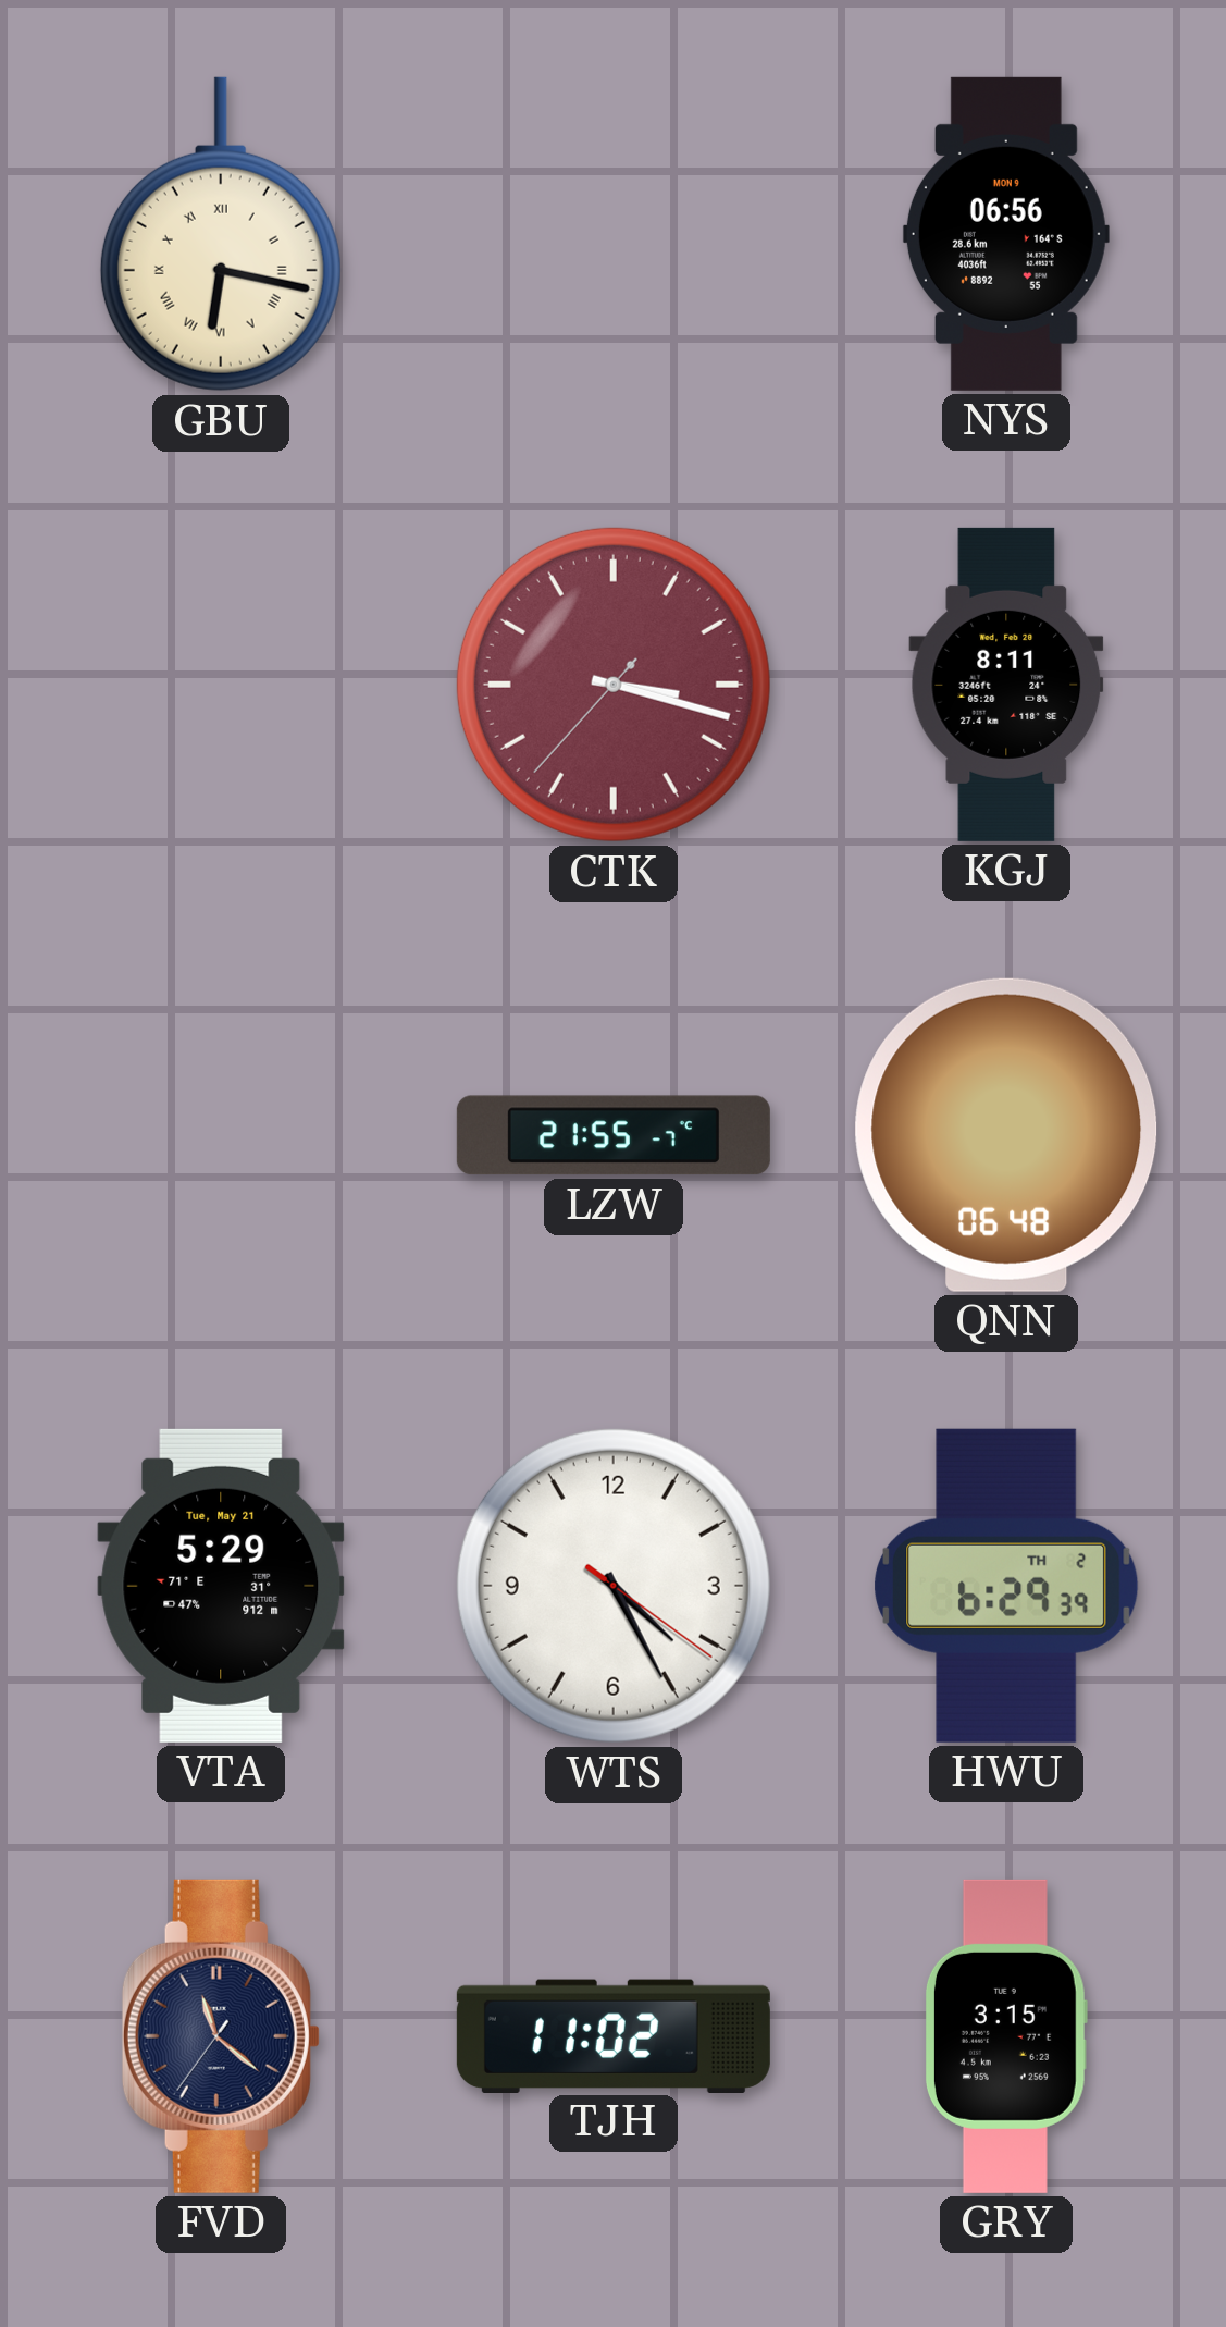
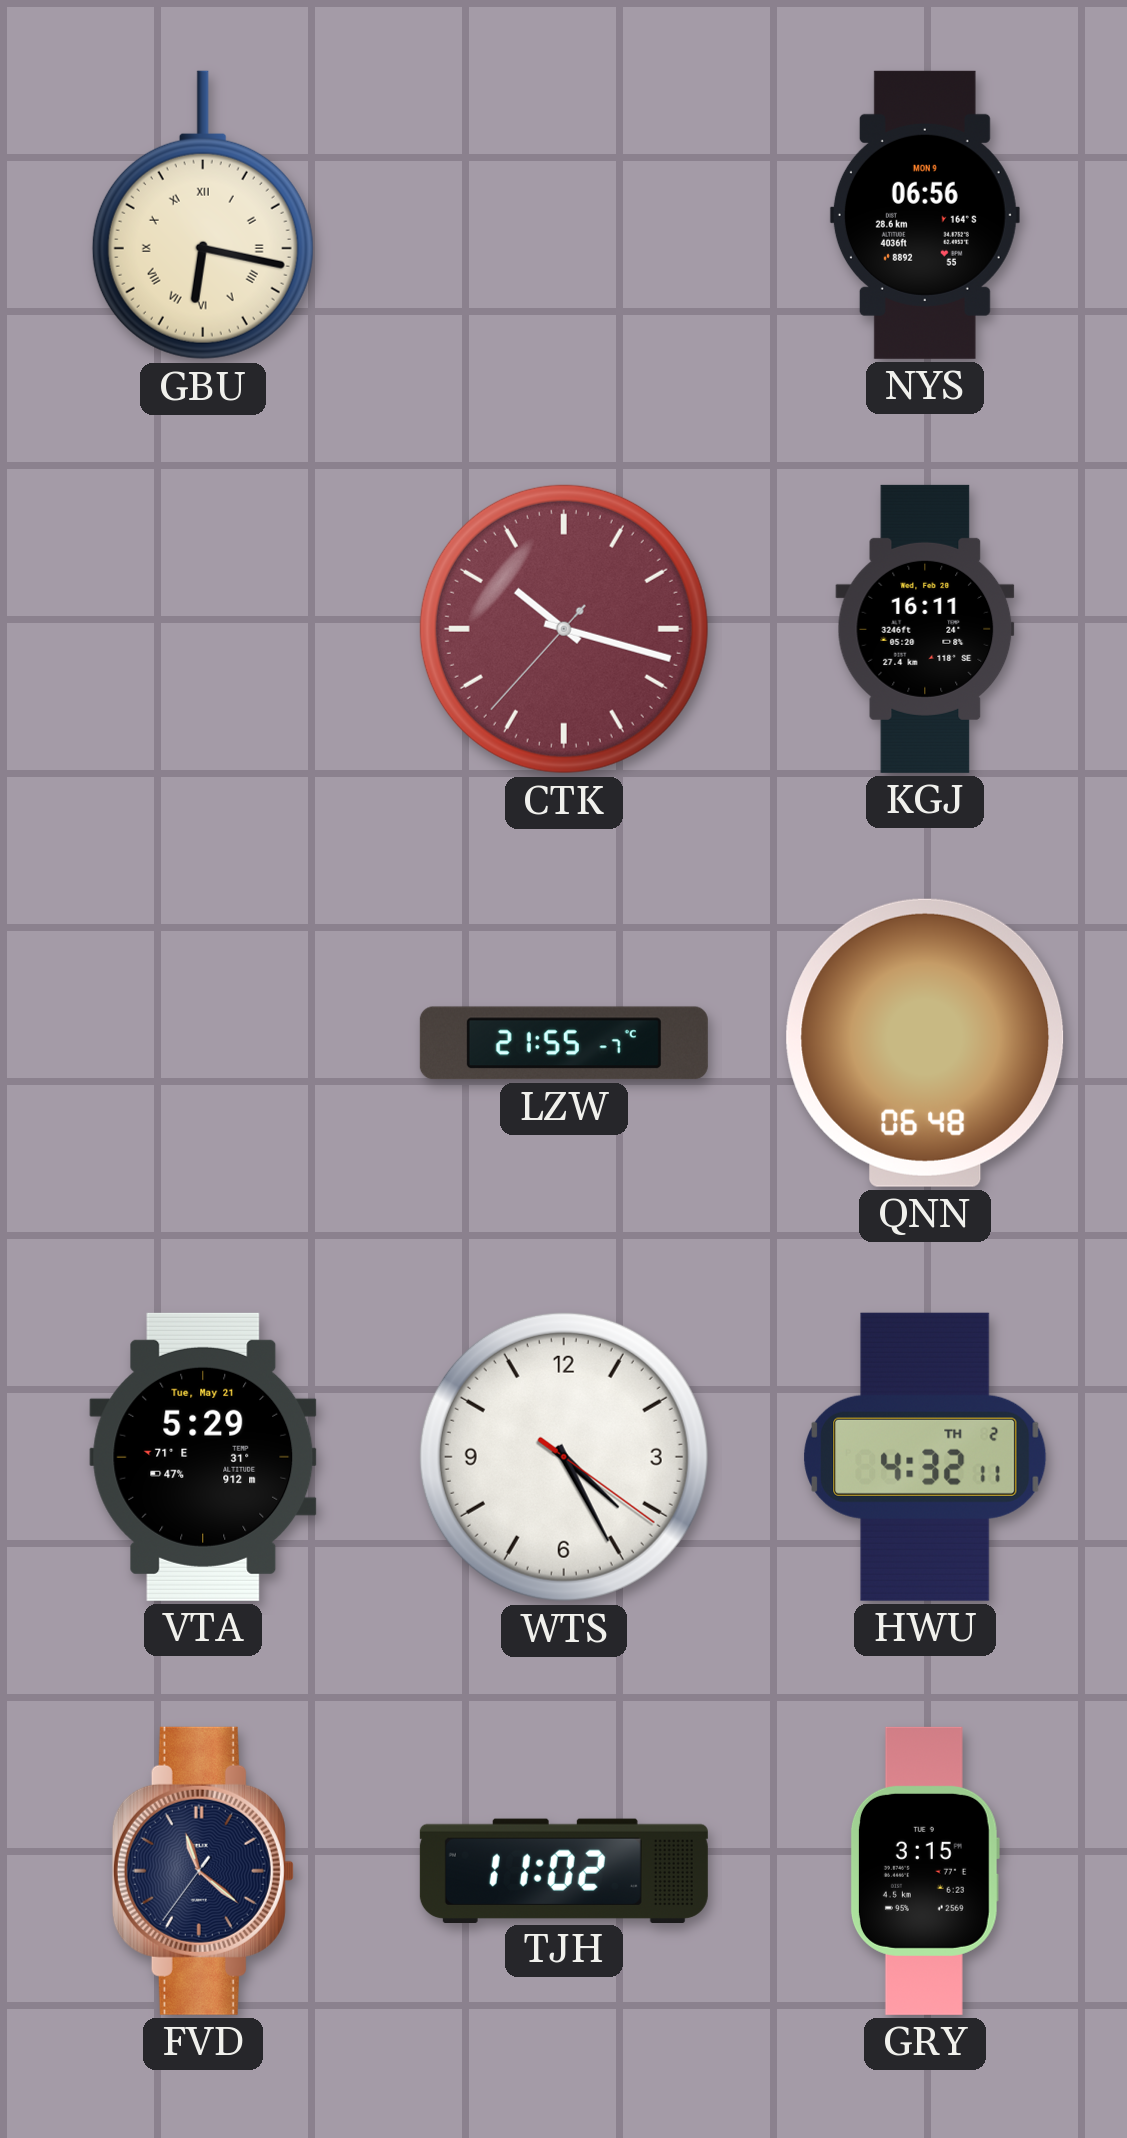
CTK: 3:17 -> 10:17 (564, 629)
KGJ: 8:11 -> 16:11 (925, 629)
HWU: 6:29 -> 4:32 (925, 1457)
